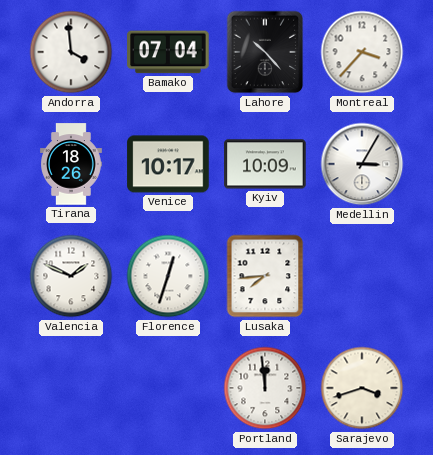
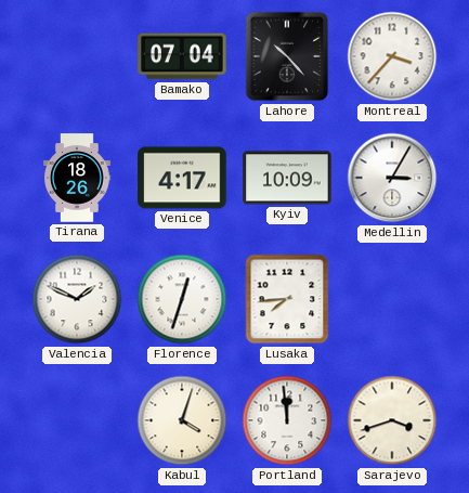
Andorra: 3:59 -> none (71, 52)
Venice: 10:17 -> 4:17 (182, 178)
Kabul: none -> 4:03 (182, 420)
